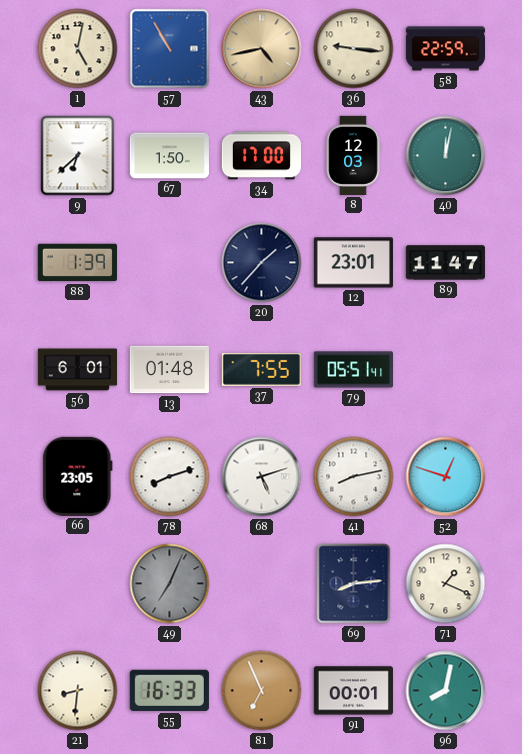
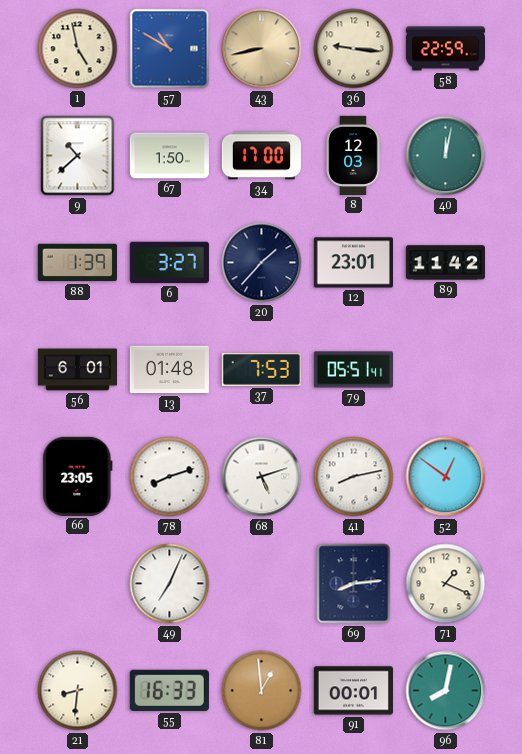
1: 5:02 -> 4:58 (78, 49)
57: 10:55 -> 10:50 (170, 49)
43: 4:43 -> 8:43 (262, 49)
9: 6:38 -> 10:38 (78, 156)
6: none -> 3:27 (169, 263)
89: 11:47 -> 11:42 (445, 263)
37: 7:55 -> 7:53 (261, 369)
52: 12:48 -> 12:51 (446, 477)
49 dial: grey -> white (170, 584)
81: 6:56 -> 12:59 (262, 691)
